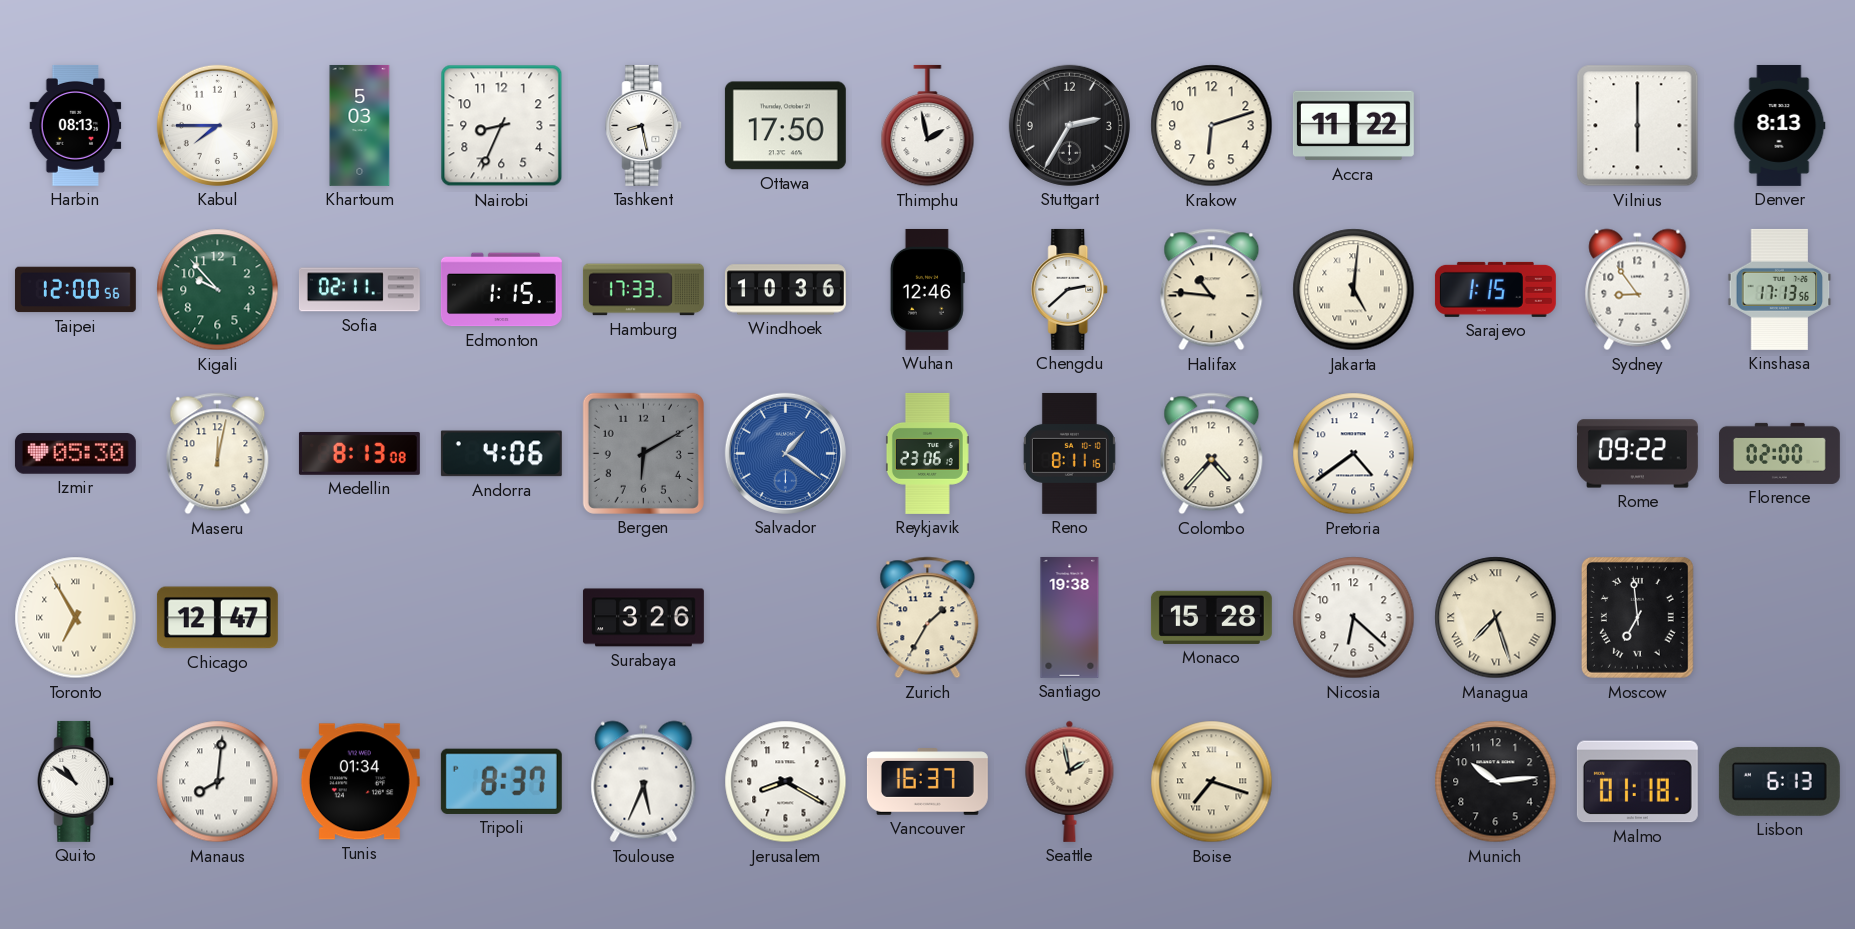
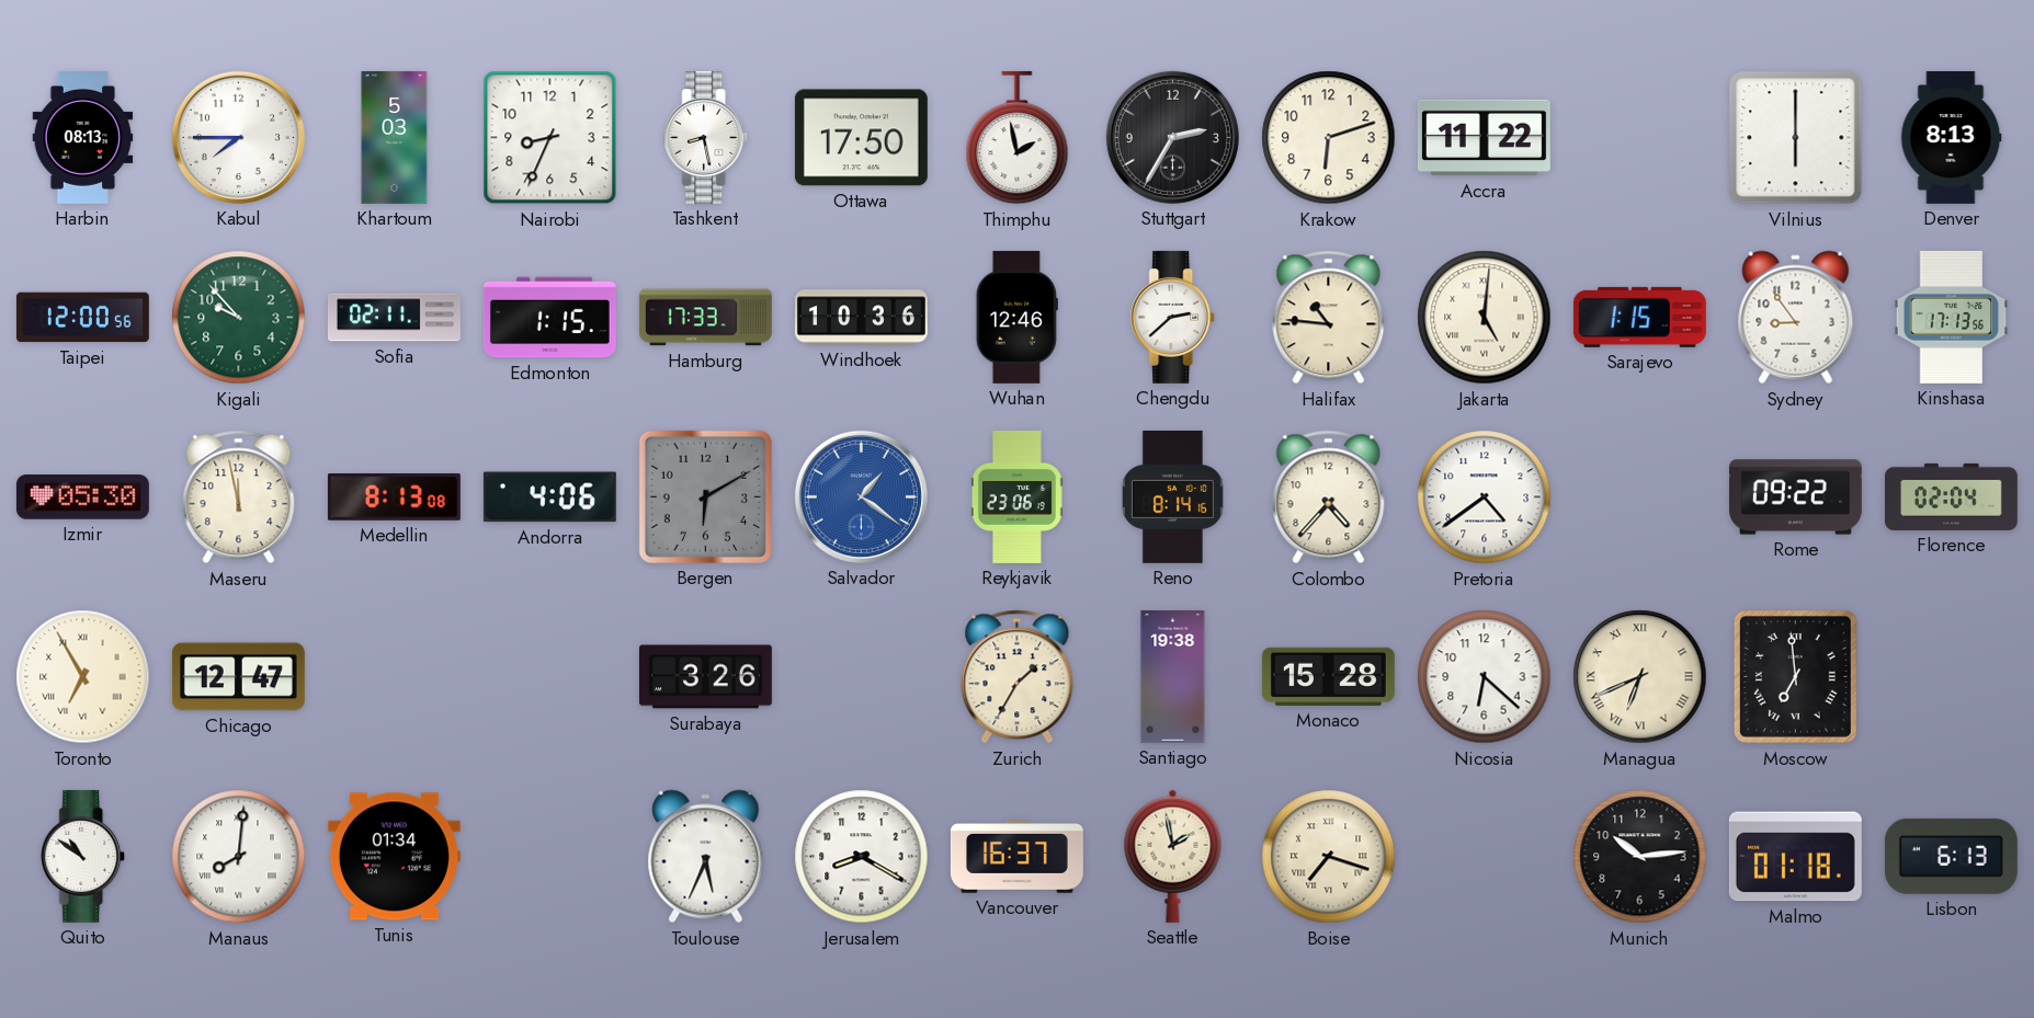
Maseru: 12:02 -> 11:58 (239, 497)
Reno: 8:11 -> 8:14 (1172, 496)
Florence: 02:00 -> 02:04 (1951, 496)
Managua: 7:27 -> 6:41 (1640, 677)
Tripoli: 8:37 -> none (501, 781)
